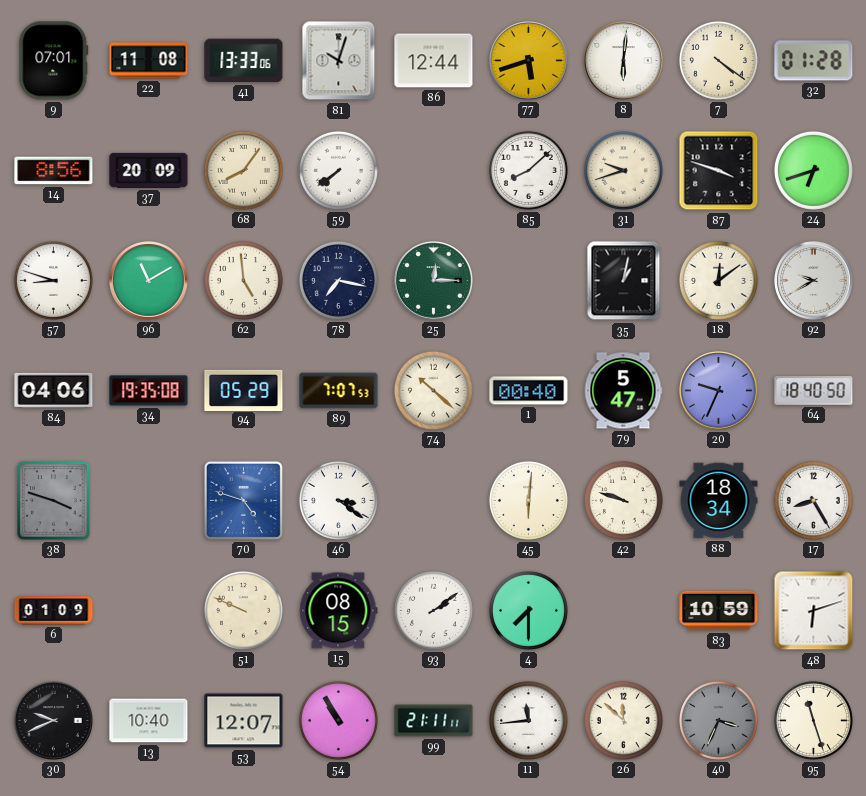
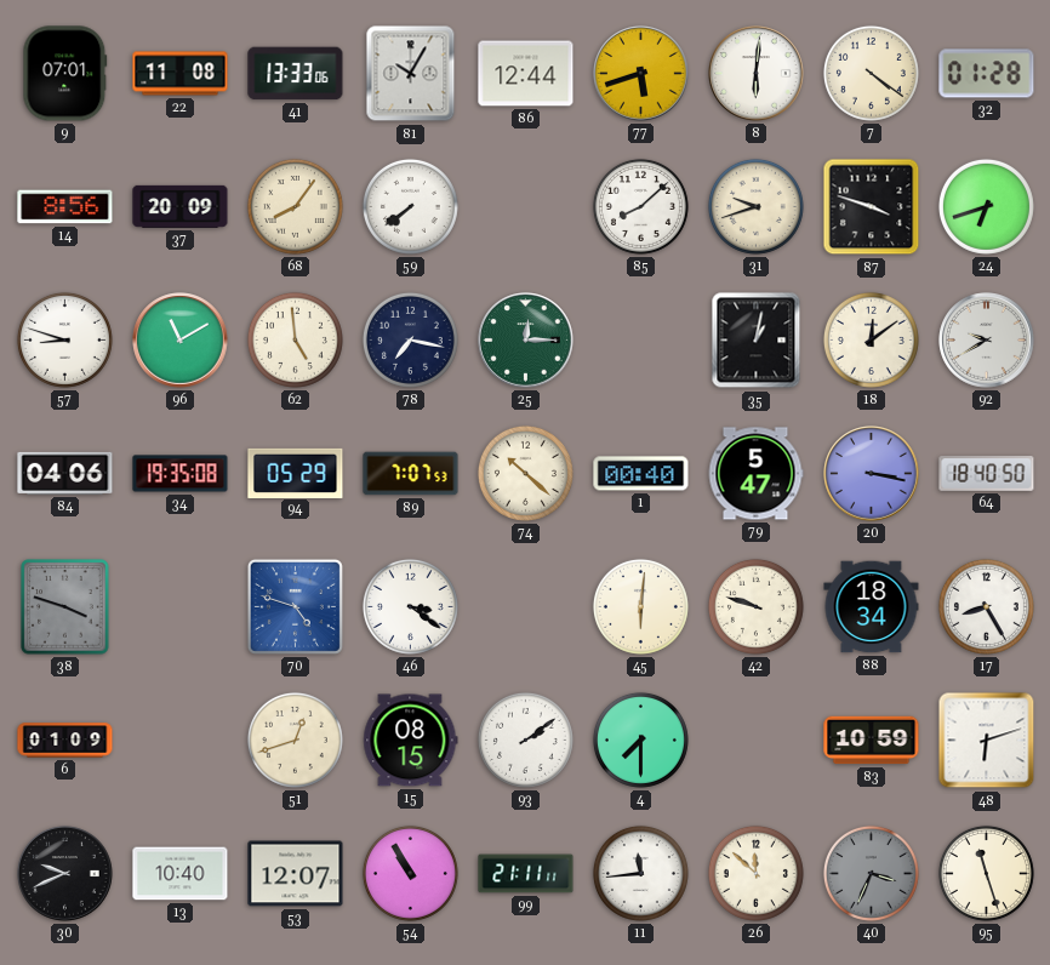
81: 10:03 -> 10:05 (411, 74)
20: 9:34 -> 3:17 (872, 474)
51: 9:49 -> 12:42 (295, 740)
